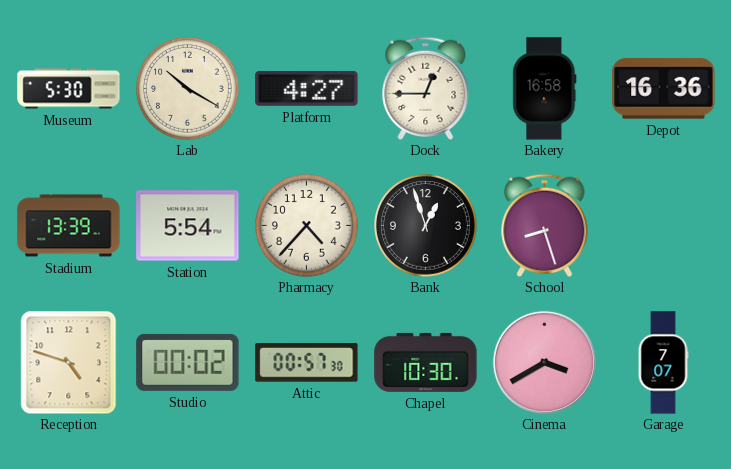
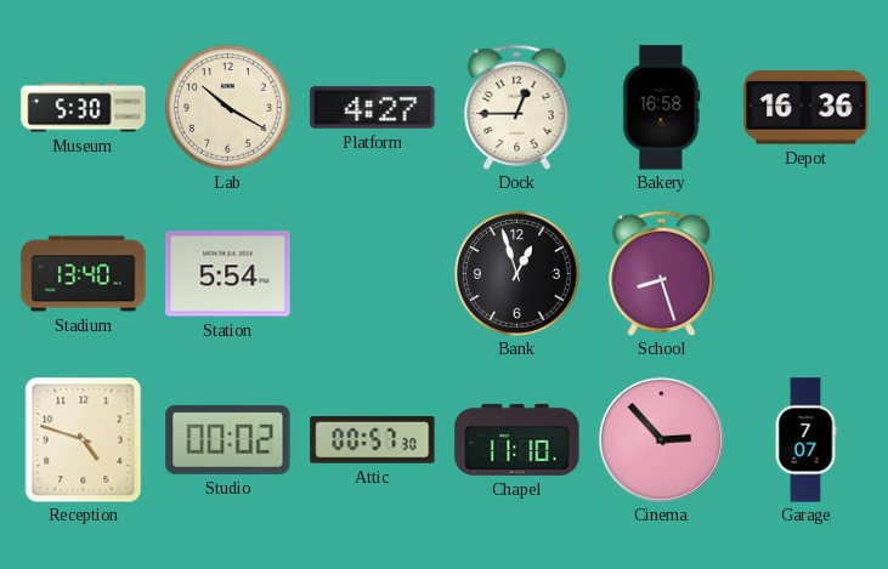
Stadium: 13:39 -> 13:40 (84, 274)
Pharmacy: 4:37 -> none (307, 226)
Chapel: 10:30 -> 11:10 (517, 439)
Cinema: 3:40 -> 2:53 (661, 439)
